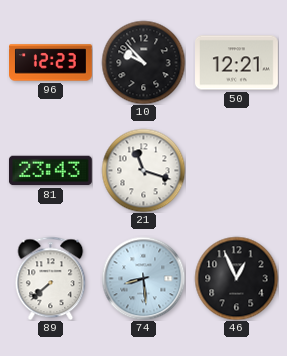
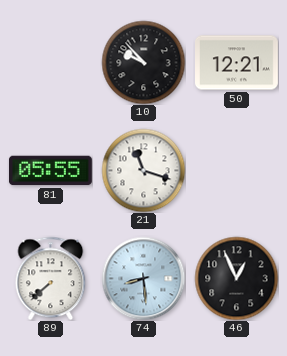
96: 12:23 -> none (51, 63)
81: 23:43 -> 05:55 (50, 171)
